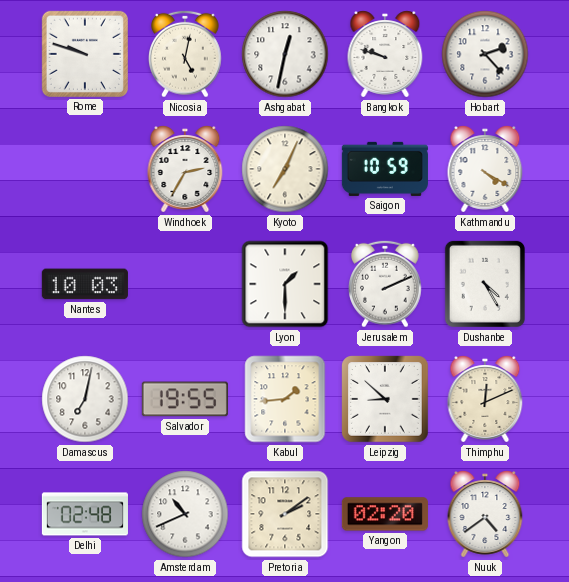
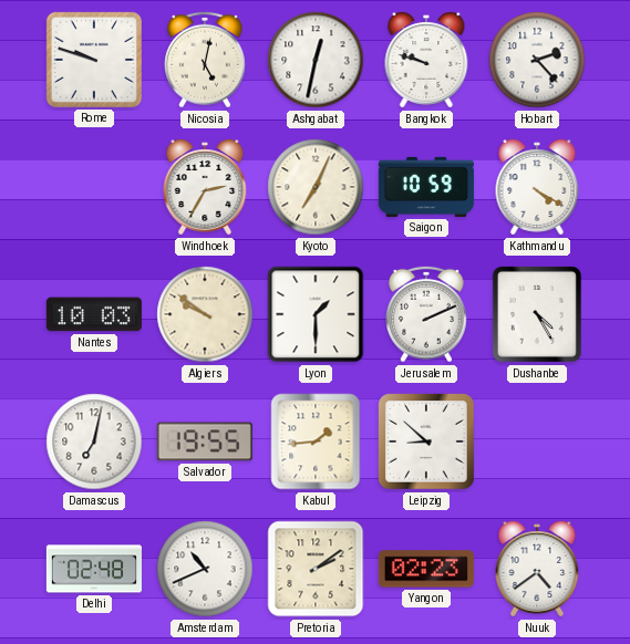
Algiers: none -> 9:51 (205, 314)
Thimphu: 12:11 -> none (485, 399)
Yangon: 02:20 -> 02:23 (426, 569)
